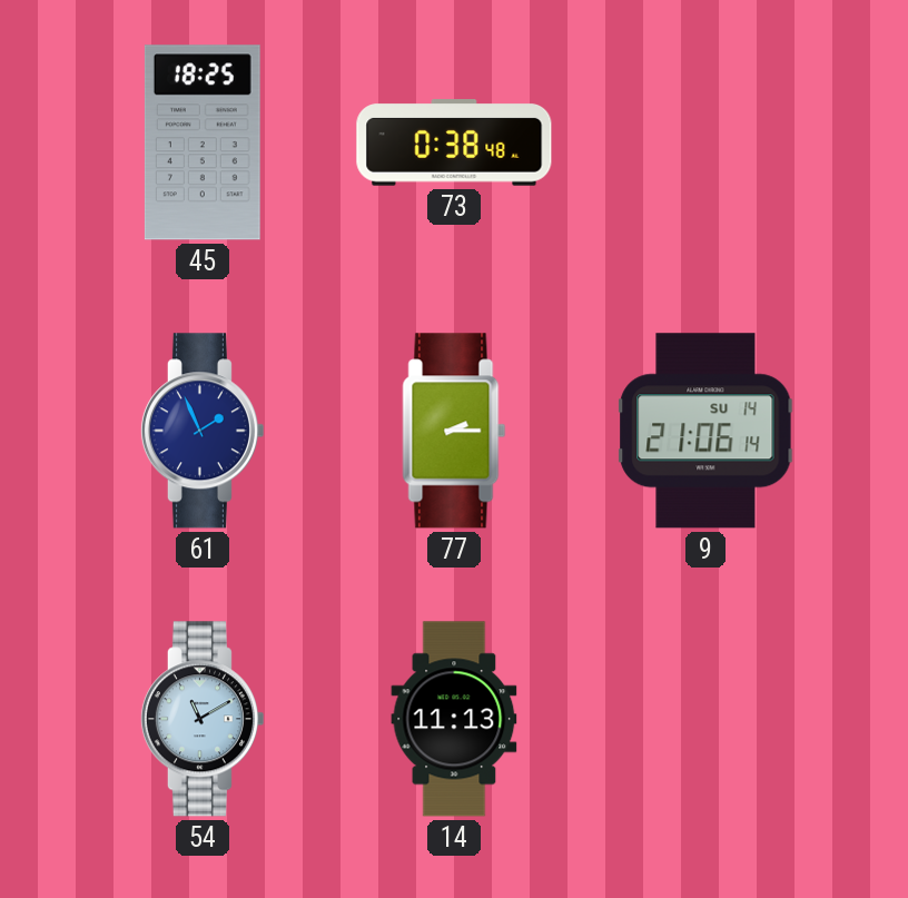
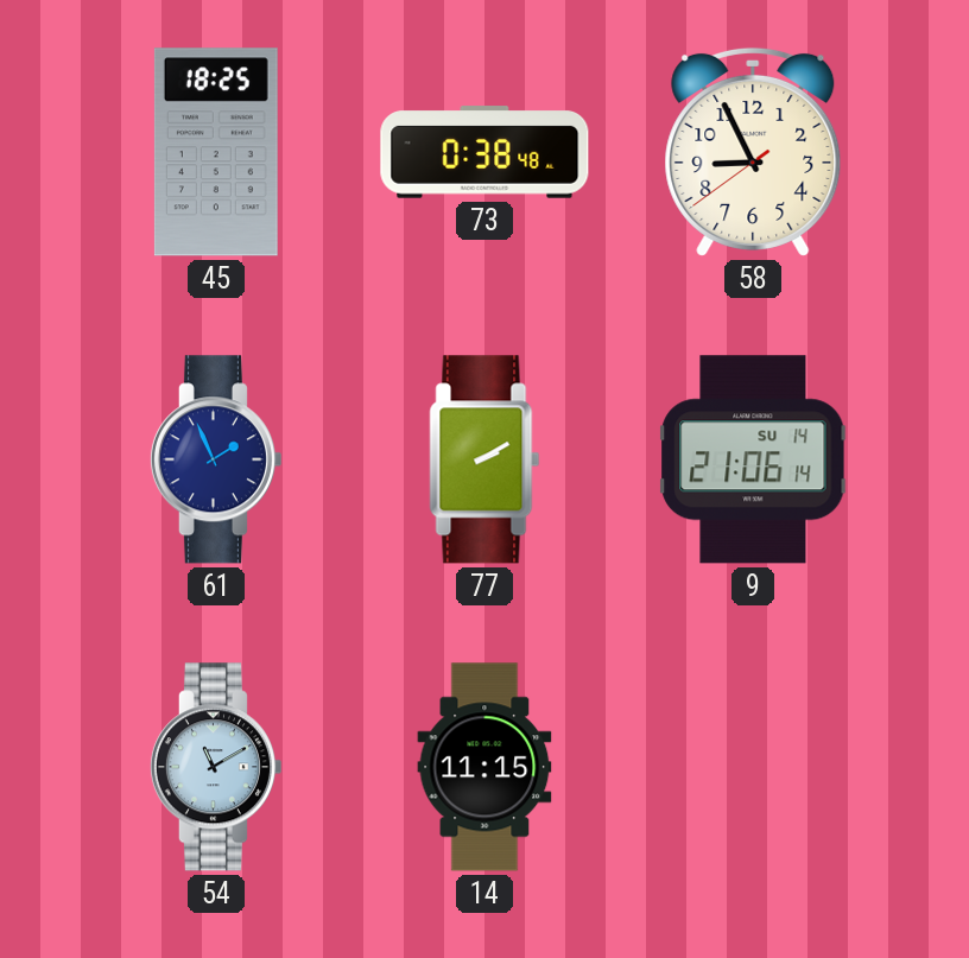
58: none -> 8:55 (753, 152)
77: 2:15 -> 2:10 (484, 459)
14: 11:13 -> 11:15 (484, 767)
